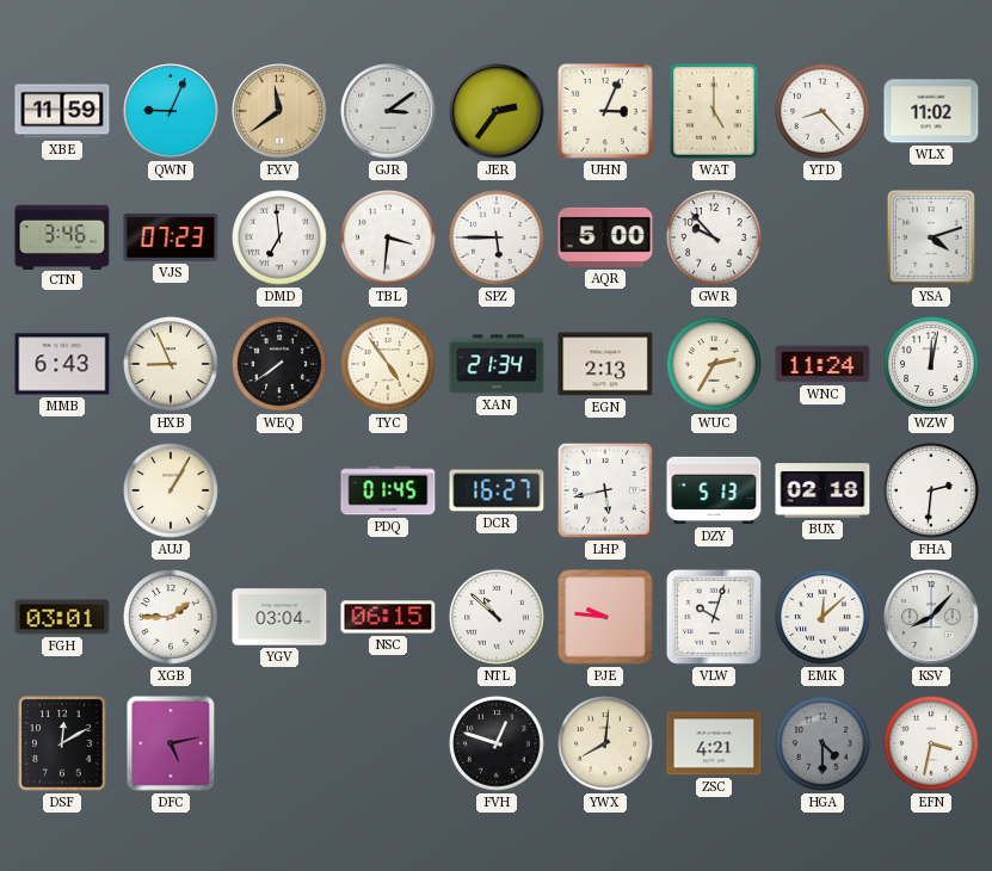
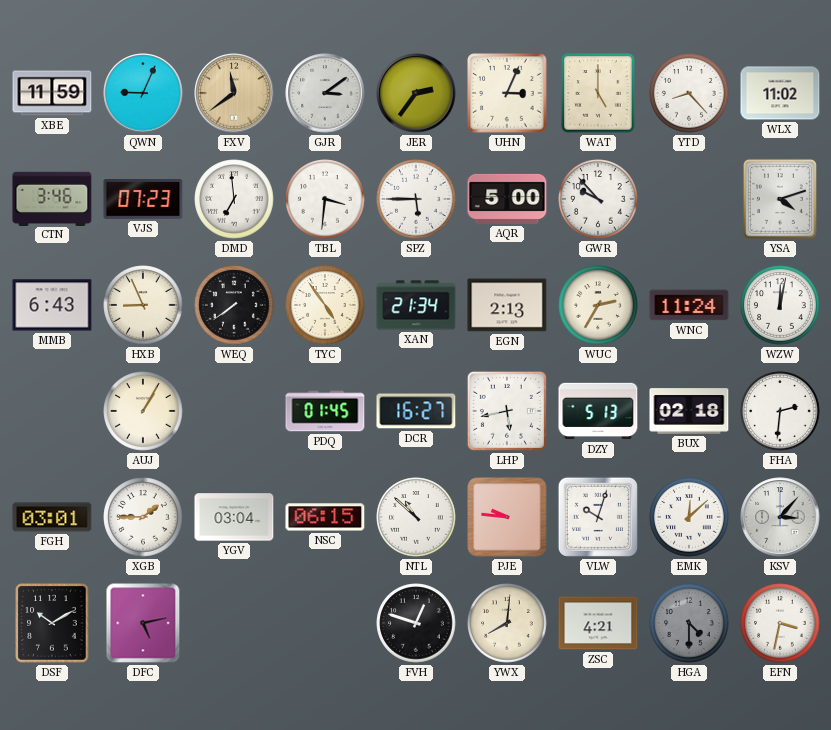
KSV: 8:07 -> 3:07 (780, 517)
DSF: 12:10 -> 10:10 (52, 623)
